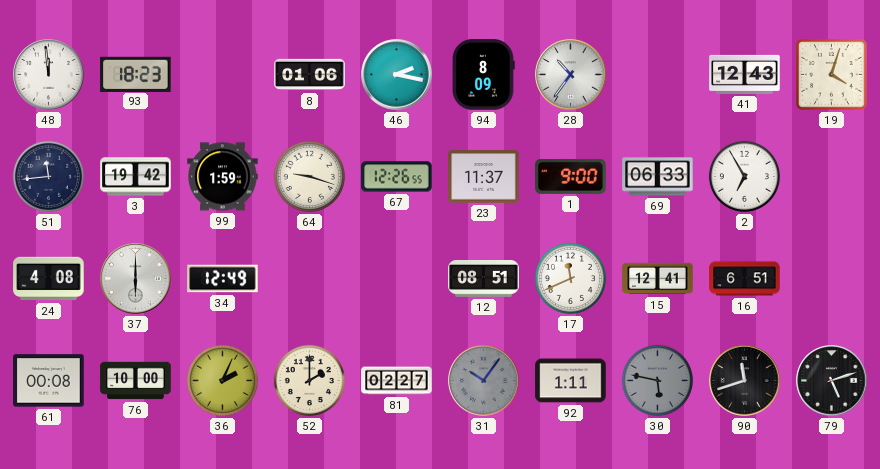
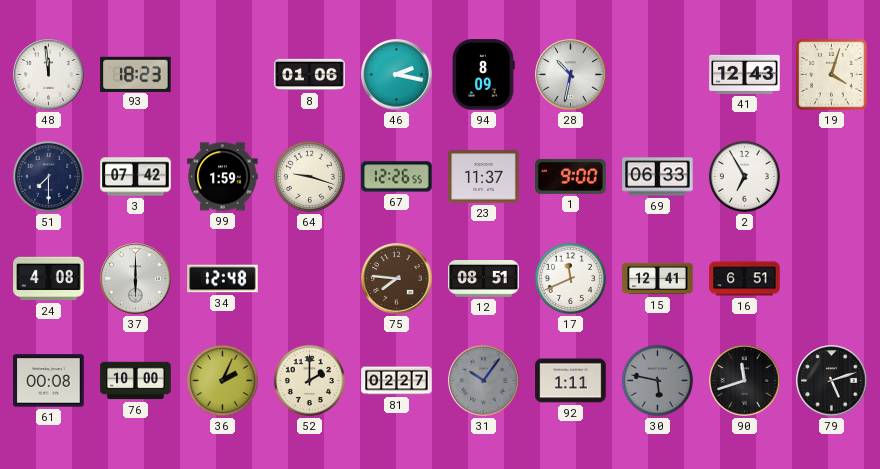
28: 10:36 -> 10:32 (571, 75)
51: 11:44 -> 7:30 (48, 176)
3: 19:42 -> 07:42 (136, 177)
34: 12:49 -> 12:48 (223, 279)
75: none -> 7:46 (397, 279)
